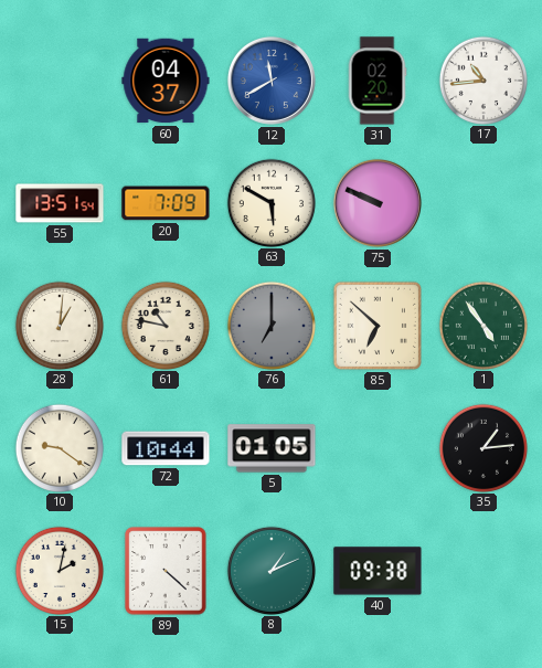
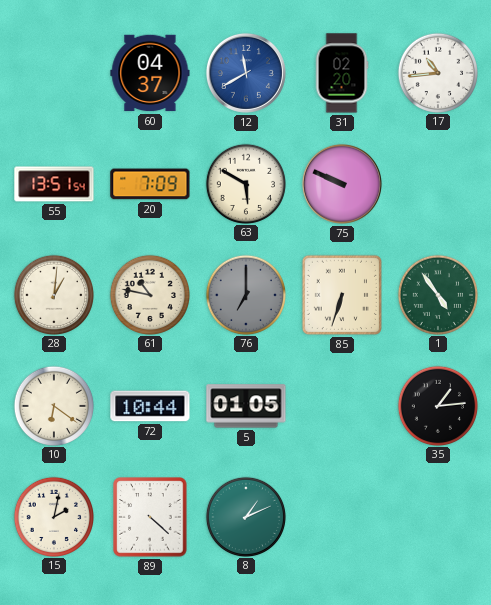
85: 6:52 -> 6:33 (342, 295)
10: 9:21 -> 6:21 (53, 405)
40: 09:38 -> none (378, 571)
